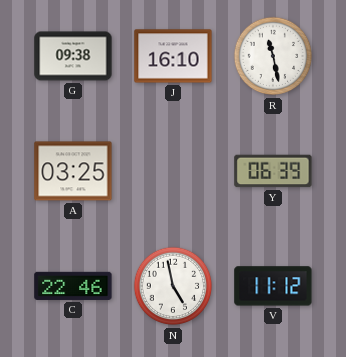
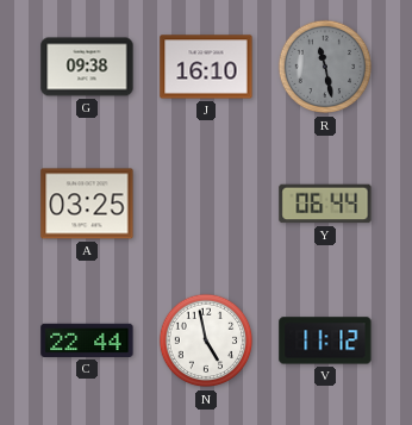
R dial: white -> grey (325, 67)
Y: 06:39 -> 06:44 (325, 204)
C: 22:46 -> 22:44 (87, 340)
